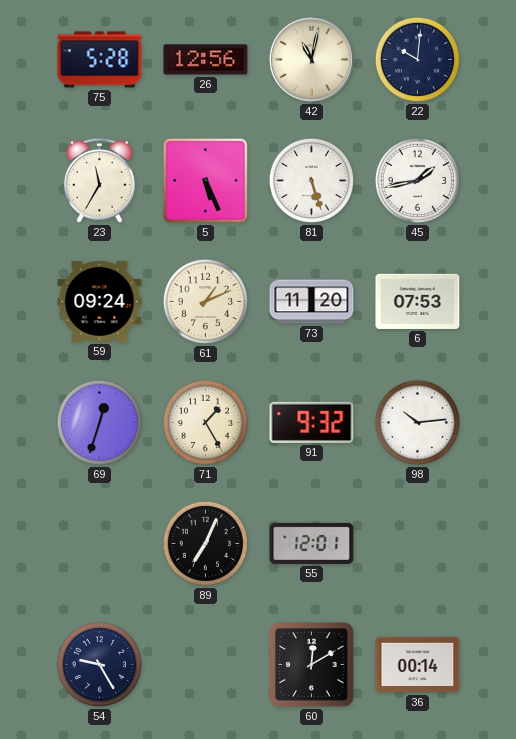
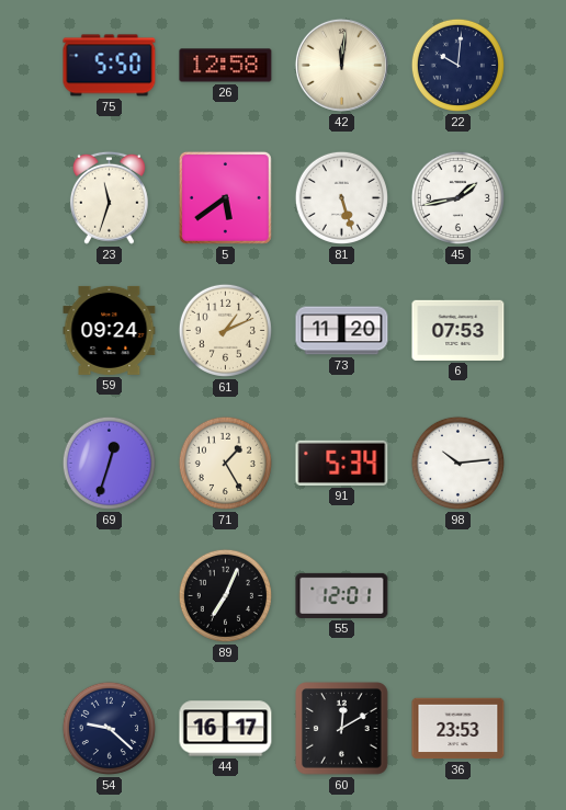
75: 5:28 -> 5:50 (110, 66)
26: 12:56 -> 12:58 (226, 66)
42: 11:02 -> 12:01 (341, 65)
23: 11:35 -> 11:33 (109, 197)
5: 5:26 -> 5:39 (225, 197)
91: 9:32 -> 5:34 (342, 463)
54: 9:25 -> 9:22 (109, 728)
44: none -> 16:17 (226, 729)
36: 00:14 -> 23:53 (459, 729)
